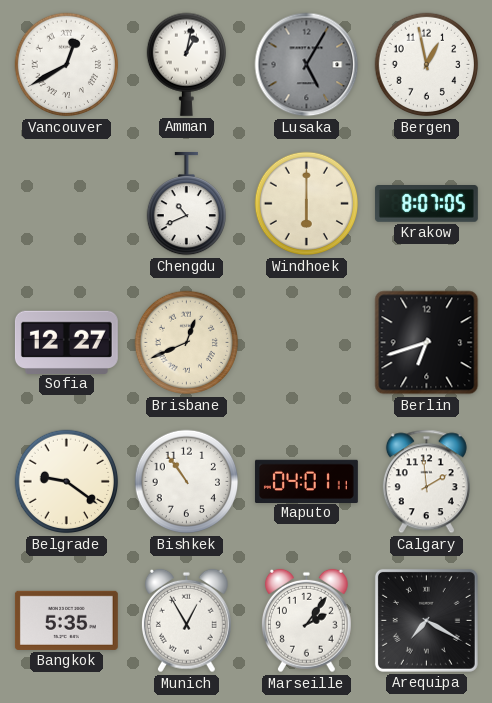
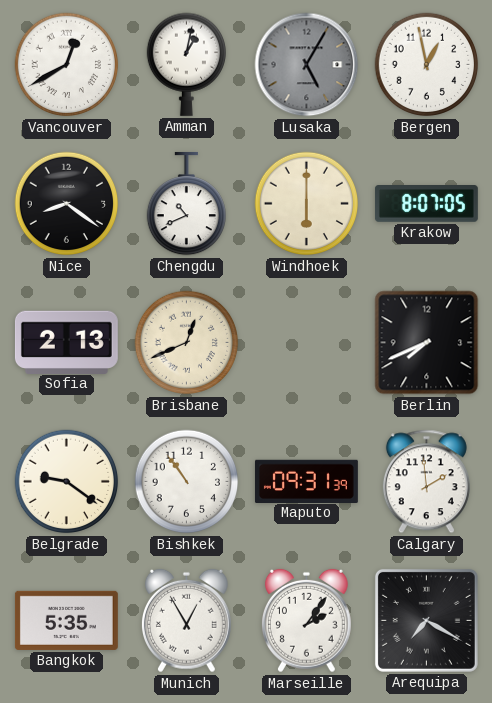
Nice: none -> 8:21 (67, 204)
Sofia: 12:27 -> 2:13 (66, 342)
Berlin: 6:42 -> 7:41 (427, 343)
Maputo: 04:01 -> 09:31 (306, 481)
